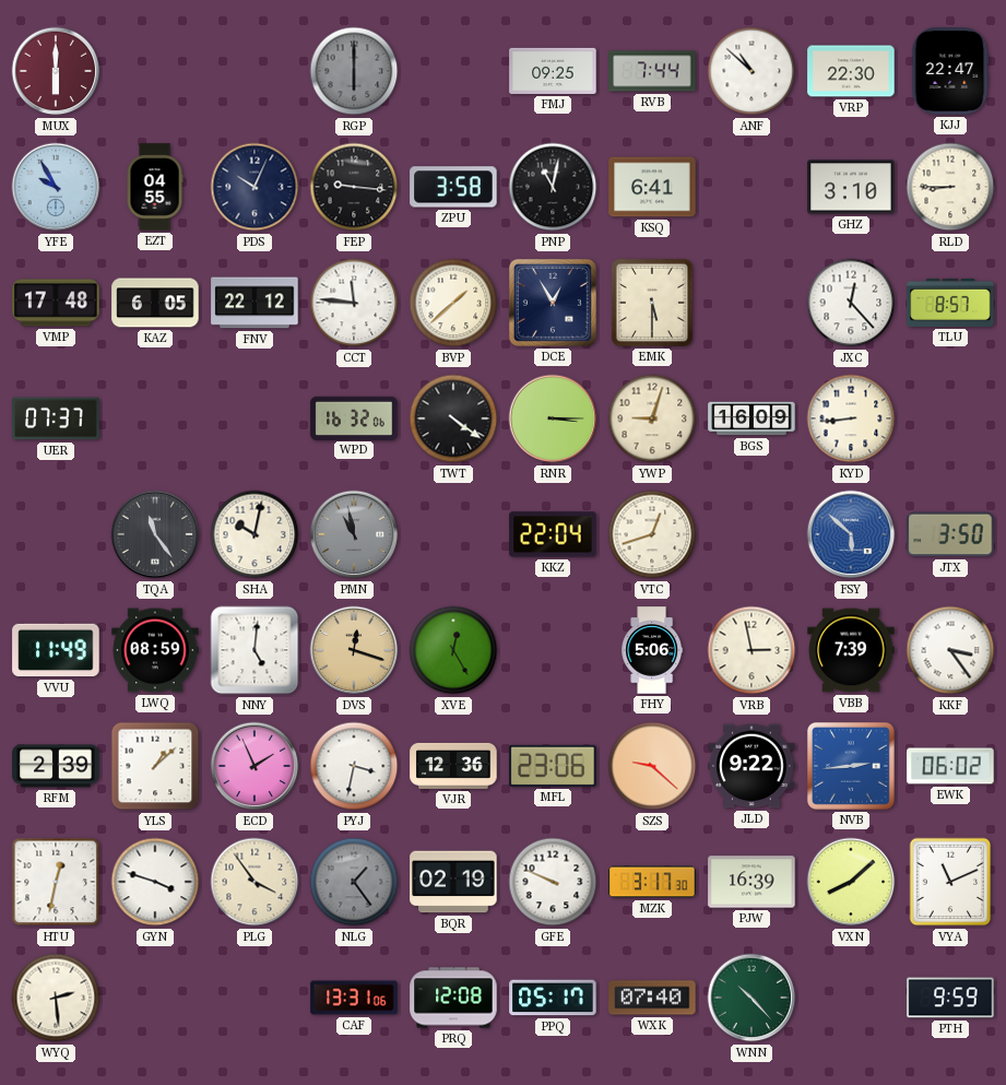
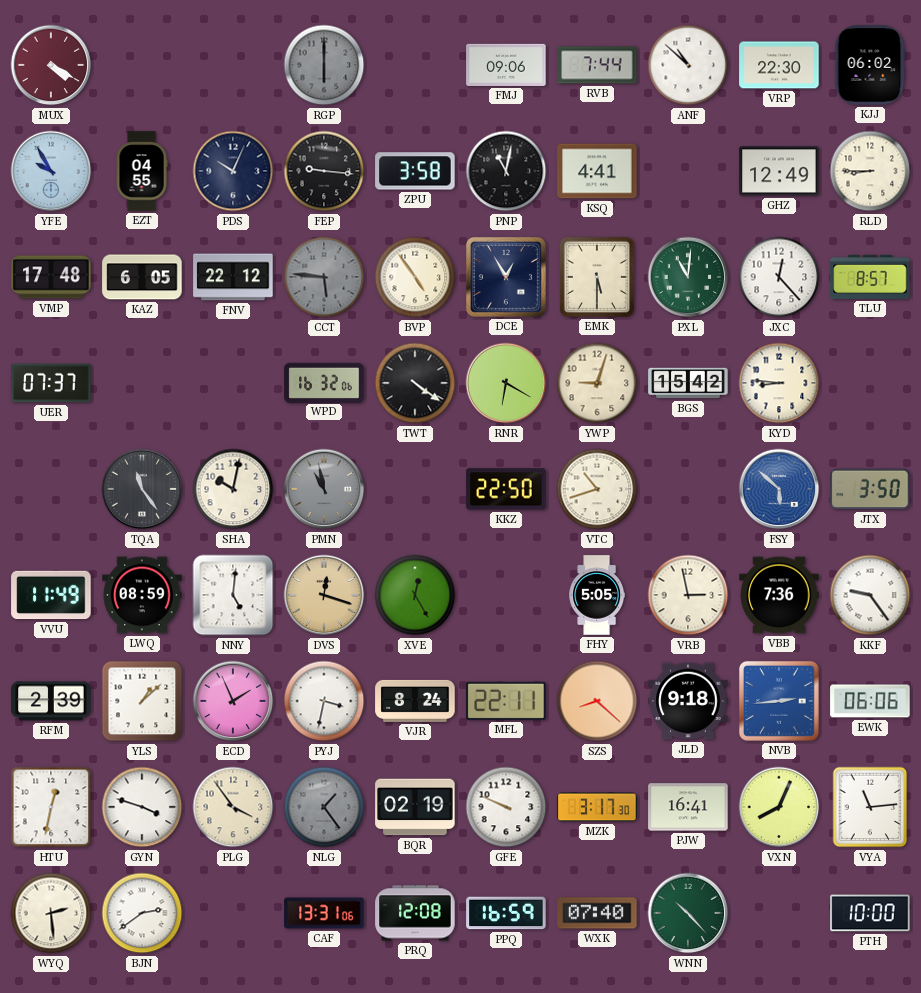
MUX: 6:00 -> 4:20 (51, 65)
FMJ: 09:25 -> 09:06 (506, 65)
KJJ: 22:47 -> 06:02 (870, 65)
KSQ: 6:41 -> 4:41 (597, 171)
GHZ: 3:10 -> 12:49 (779, 171)
CCT: 11:46 -> 5:46 (324, 277)
CCT dial: white -> grey (324, 277)
BVP: 1:38 -> 4:54 (415, 277)
PXL: none -> 11:01 (688, 277)
RNR: 3:15 -> 6:20 (506, 383)
BGS: 16:09 -> 15:42 (688, 383)
KYD: 8:44 -> 8:46 (779, 383)
KKZ: 22:04 -> 22:50 (506, 489)
VTC: 12:42 -> 10:42 (597, 489)
FHY: 5:06 -> 5:05 (597, 595)
VBB: 7:39 -> 7:36 (779, 595)
KKF: 3:24 -> 9:24 (870, 595)
VJR: 12:36 -> 8:24 (415, 701)
MFL: 23:06 -> 22:11 (506, 701)
SZS: 9:22 -> 8:22 (597, 701)
JLD: 9:22 -> 9:18 (688, 701)
EWK: 06:02 -> 06:06 (870, 701)
PJW: 16:39 -> 16:41 (688, 807)
VXN: 8:08 -> 8:04 (779, 807)
VYA: 11:11 -> 11:14 (870, 807)
BJN: none -> 2:39 (142, 913)
PPQ: 05:17 -> 16:59 (506, 913)
PTH: 9:59 -> 10:00 (870, 913)
